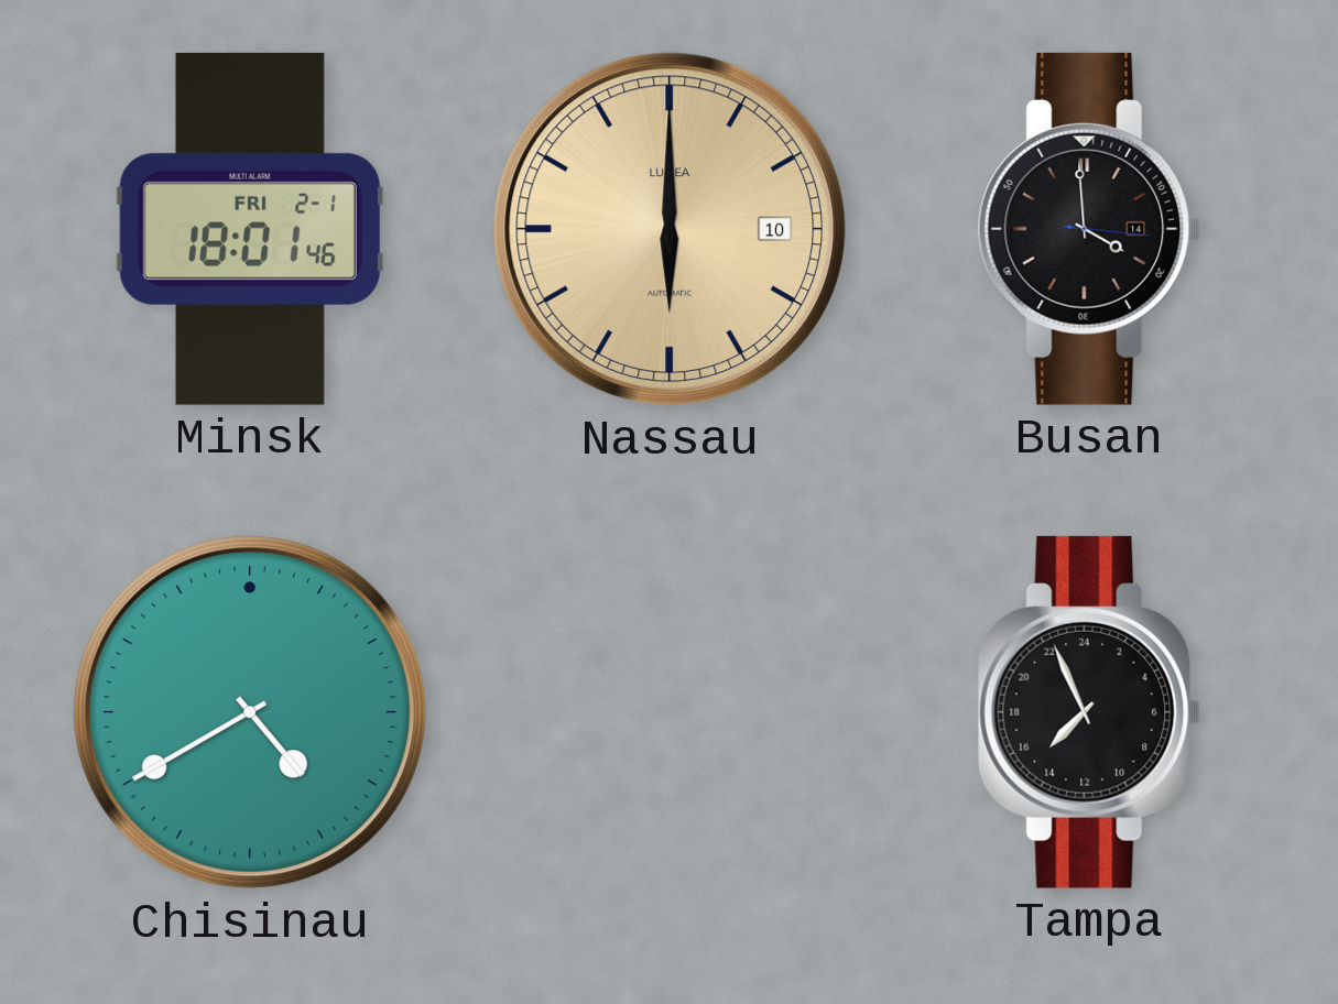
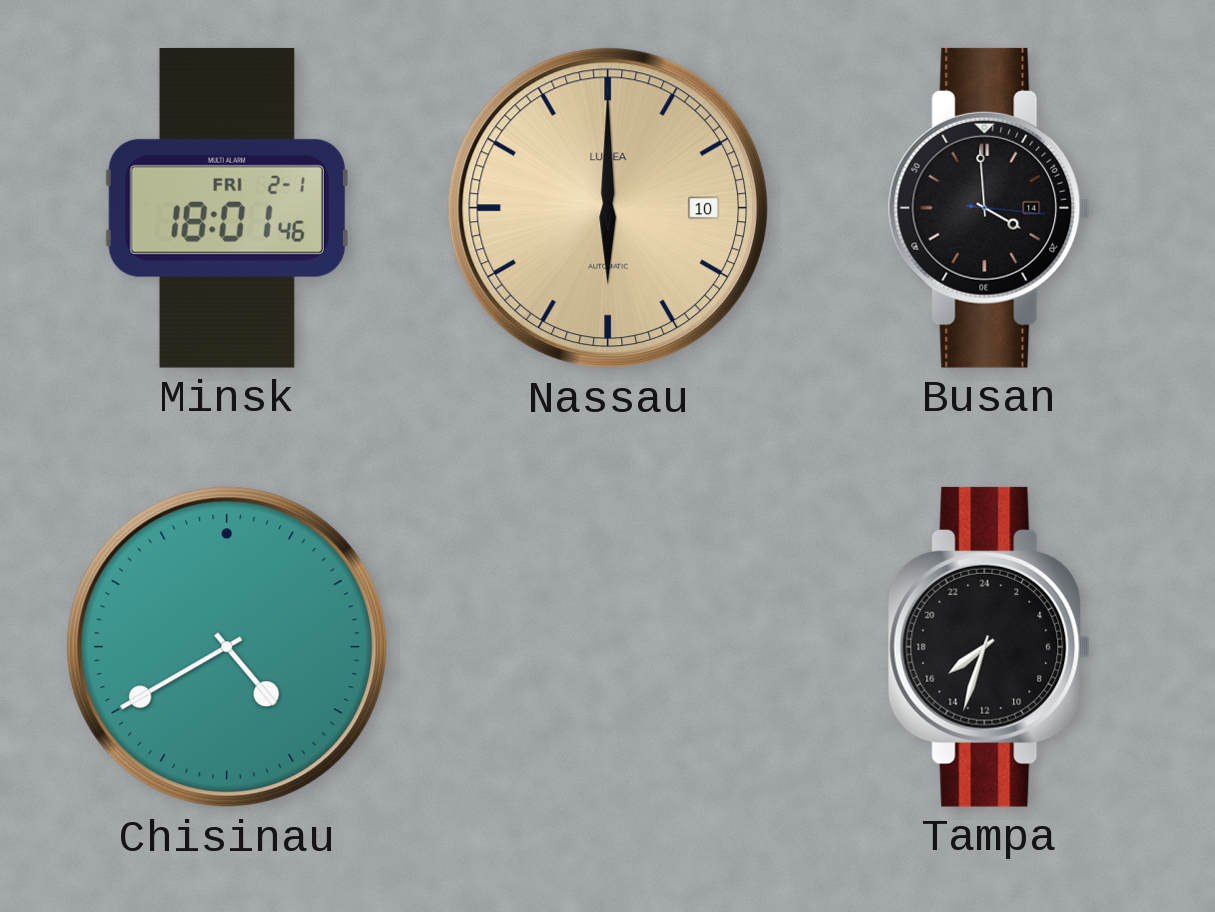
Tampa: 14:56 -> 15:33 (989, 647)
